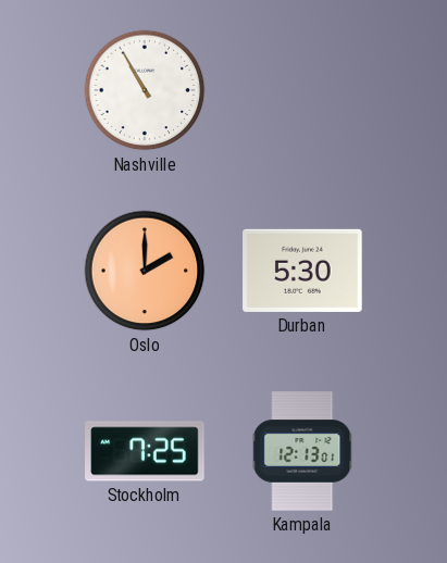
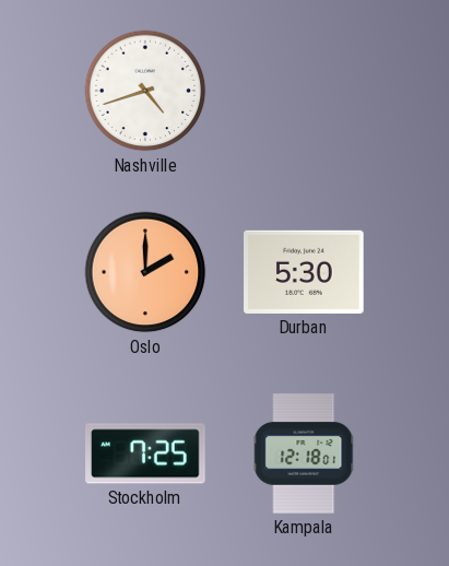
Nashville: 10:55 -> 4:42 (145, 91)
Kampala: 12:13 -> 12:18 (304, 453)
